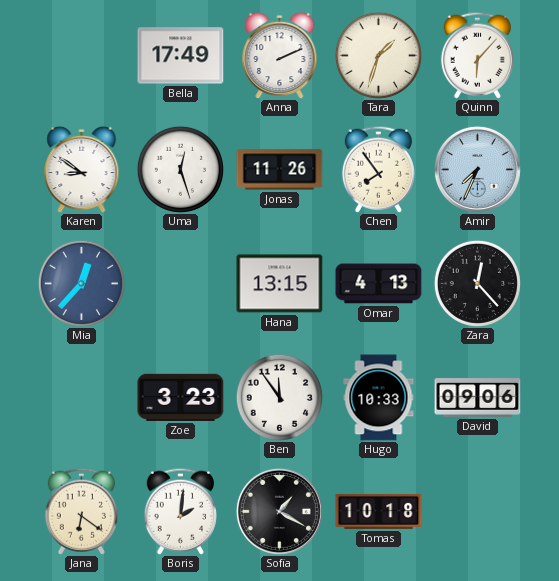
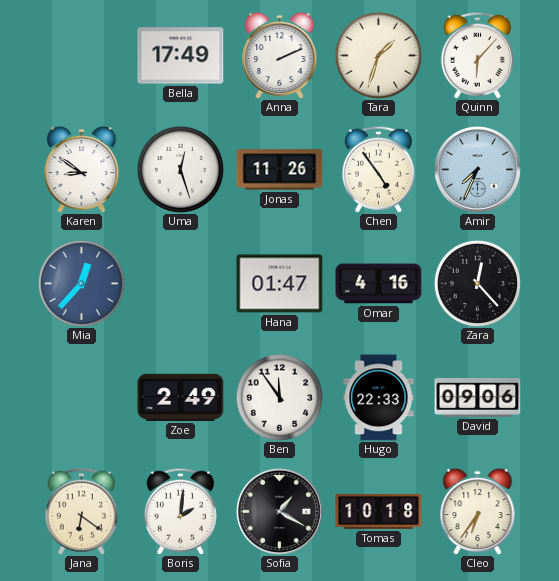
Chen: 7:54 -> 4:54 (378, 169)
Hana: 13:15 -> 01:47 (280, 284)
Omar: 4:13 -> 4:16 (379, 284)
Zoe: 3:23 -> 2:49 (181, 397)
Hugo: 10:33 -> 22:33 (379, 398)
Cleo: none -> 6:36 (478, 511)
